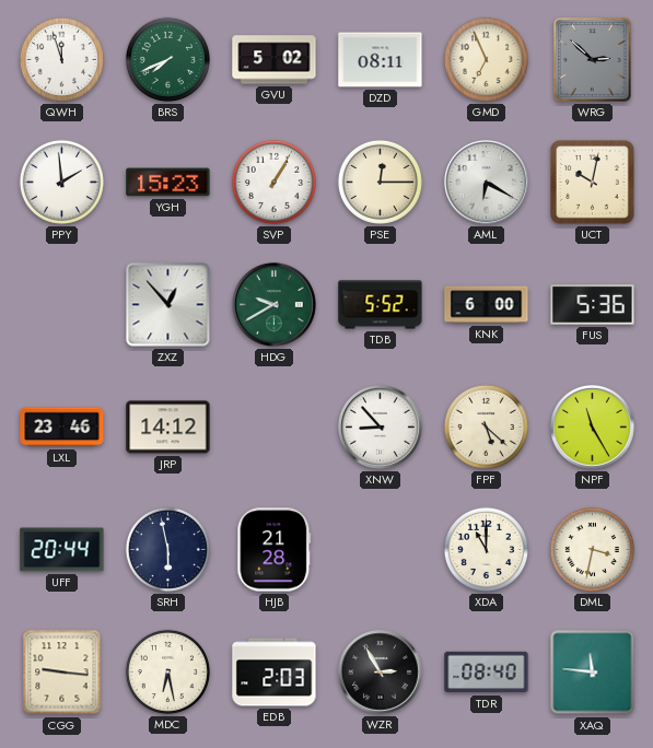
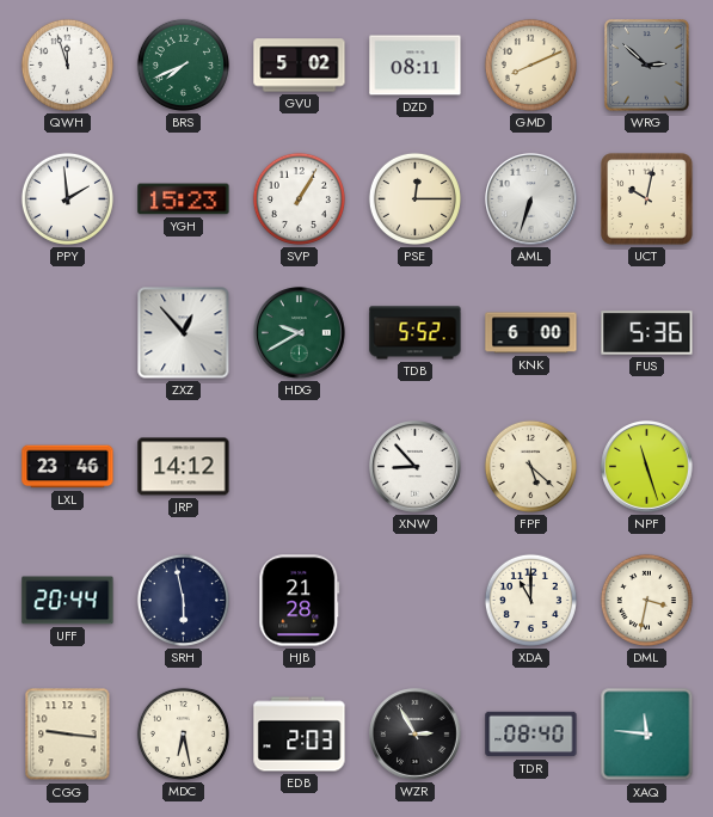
GMD: 6:56 -> 8:11 (530, 64)
AML: 6:20 -> 6:33 (531, 199)
NPF: 11:25 -> 11:27 (647, 467)
